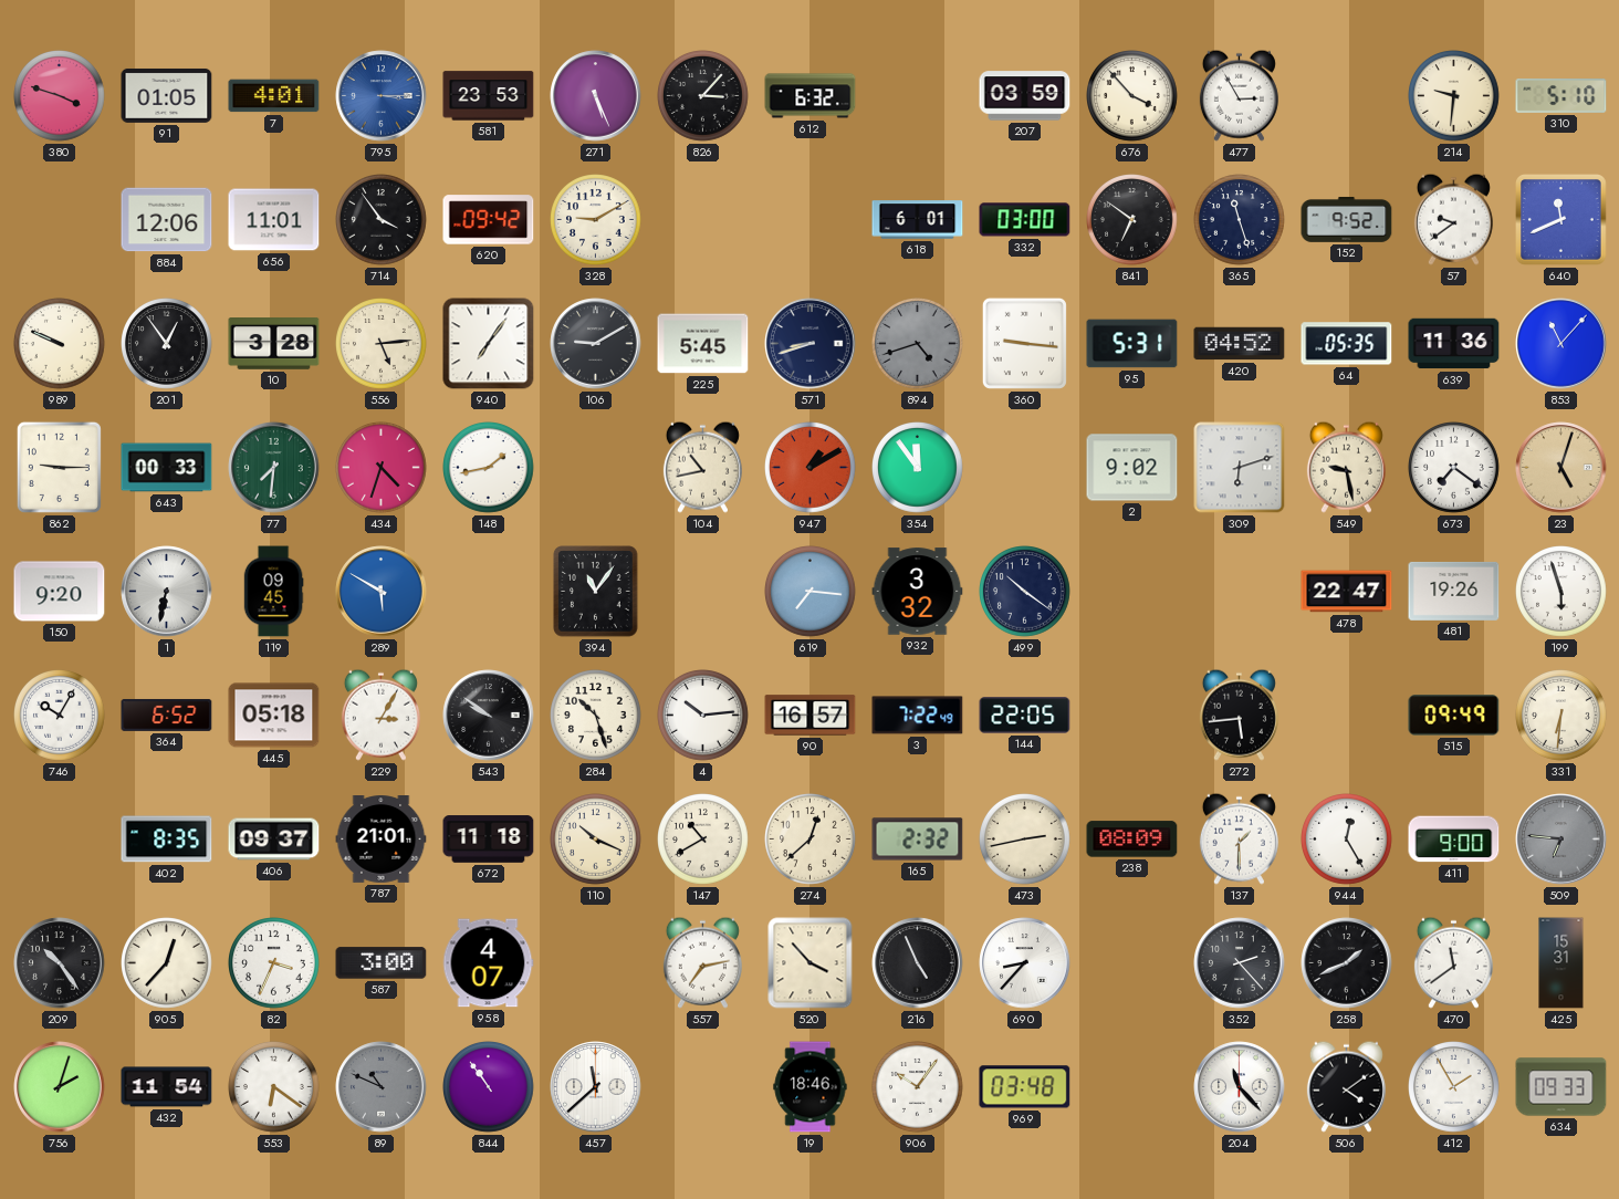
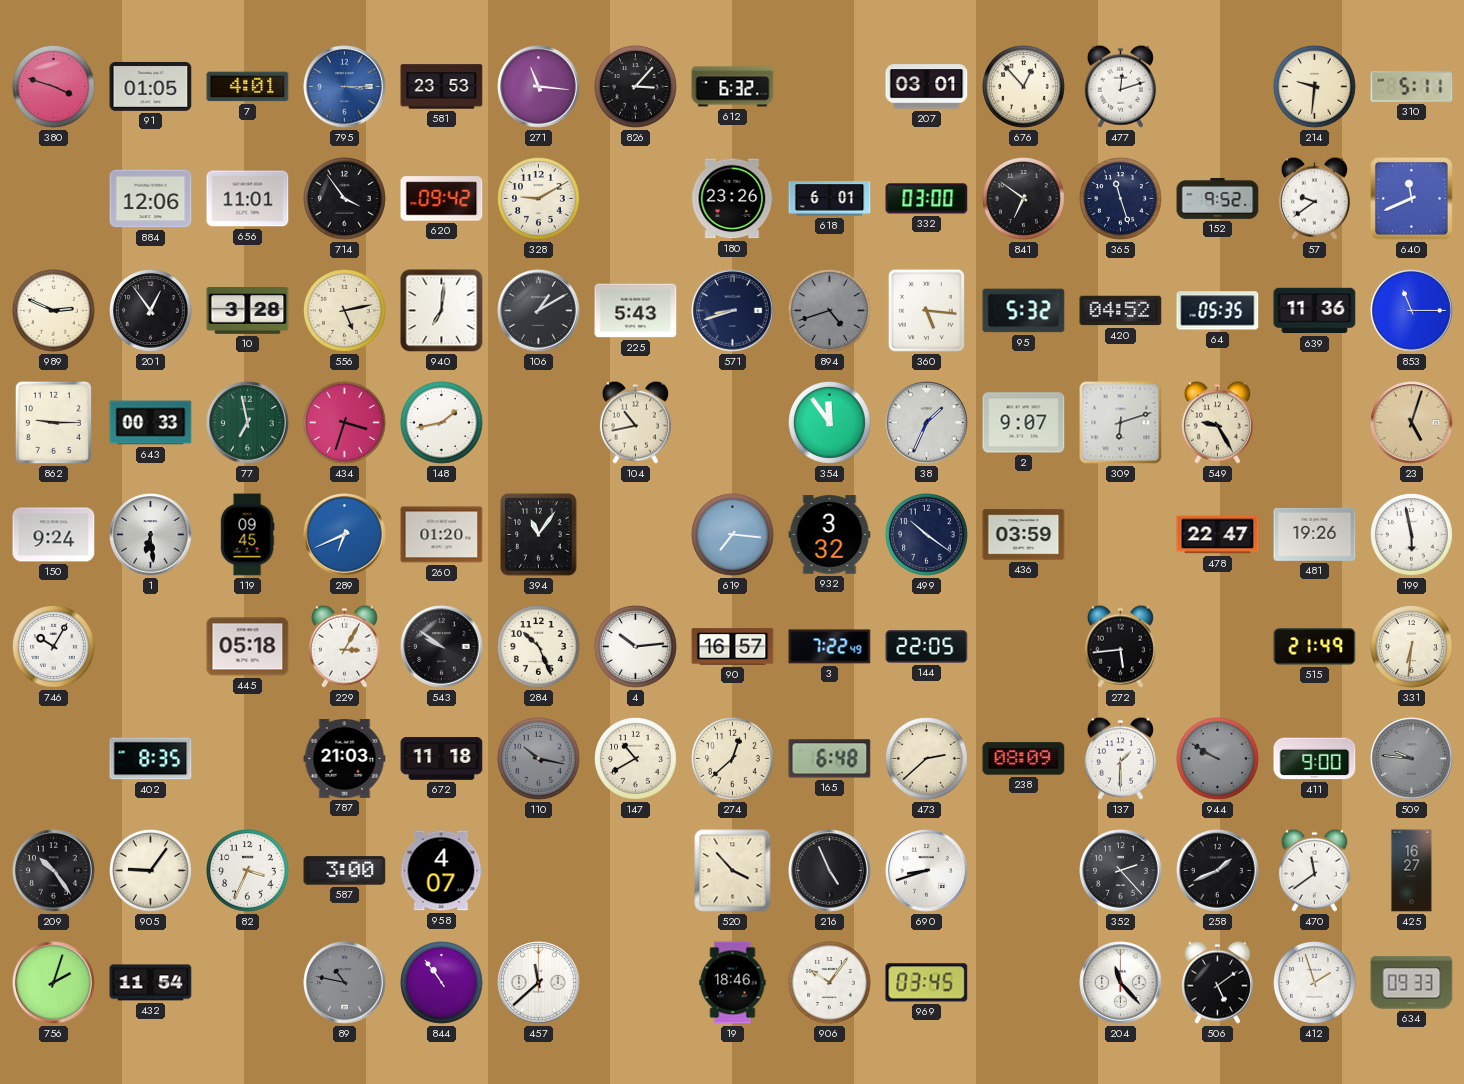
271: 5:26 -> 11:16 (539, 87)
207: 03:59 -> 03:01 (927, 87)
676: 3:53 -> 12:53 (1024, 87)
477: 2:55 -> 12:12 (1120, 86)
310: 5:10 -> 5:11 (1412, 87)
180: none -> 23:26 (733, 199)
989: 9:49 -> 2:49 (54, 311)
556: 5:14 -> 5:13 (345, 311)
940: 7:06 -> 7:01 (442, 311)
106: 9:10 -> 1:10 (539, 311)
225: 5:45 -> 5:43 (636, 311)
360: 9:16 -> 5:16 (926, 310)
95: 5:31 -> 5:32 (1024, 311)
853: 11:07 -> 11:15 (1412, 311)
77: 7:31 -> 6:58 (248, 423)
434: 4:33 -> 3:33 (345, 423)
947: 1:10 -> none (811, 468)
38: none -> 1:34 (927, 423)
2: 9:02 -> 9:07 (1024, 423)
549: 9:28 -> 9:25 (1217, 422)
673: 7:21 -> none (1454, 468)
150: 9:20 -> 9:24 (54, 535)
1: 6:32 -> 6:29 (151, 535)
289: 5:50 -> 6:41 (345, 535)
260: none -> 01:20 (442, 535)
436: none -> 03:59 (1024, 535)
199: 5:57 -> 5:58 (1412, 535)
364: 6:52 -> none (167, 715)
284: 10:27 -> 10:26 (539, 647)
515: 09:49 -> 21:49 (1315, 647)
406: 09:37 -> none (274, 840)
787: 21:01 -> 21:03 (345, 759)
110: 10:19 -> 10:17 (539, 759)
110 dial: cream -> grey (539, 759)
165: 2:32 -> 6:48 (830, 759)
473: 2:43 -> 2:38 (927, 759)
944: 12:25 -> 9:50 (1218, 759)
944 dial: white -> grey (1218, 759)
509: 6:46 -> 9:46 (1412, 759)
905: 12:37 -> 9:06 (151, 871)
557: 7:13 -> none (702, 962)
690: 8:37 -> 8:42 (927, 871)
425: 15:31 -> 16:27 (1412, 871)
553: 6:21 -> none (274, 1087)
89: 10:49 -> 10:47 (345, 983)
969: 03:48 -> 03:45 (927, 983)
506: 4:09 -> 5:09 (1217, 982)
412: 1:55 -> 1:57 (1315, 983)
